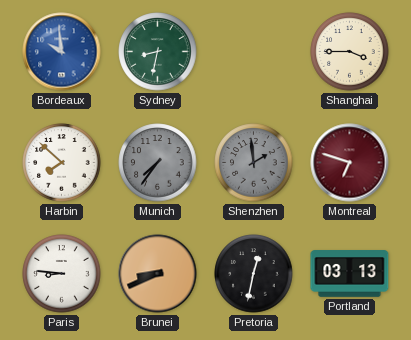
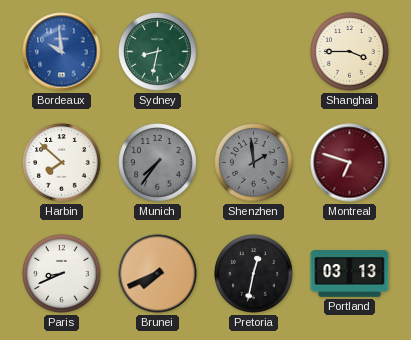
Paris: 8:46 -> 8:41 (62, 274)
Brunei: 8:41 -> 7:41 (158, 274)
